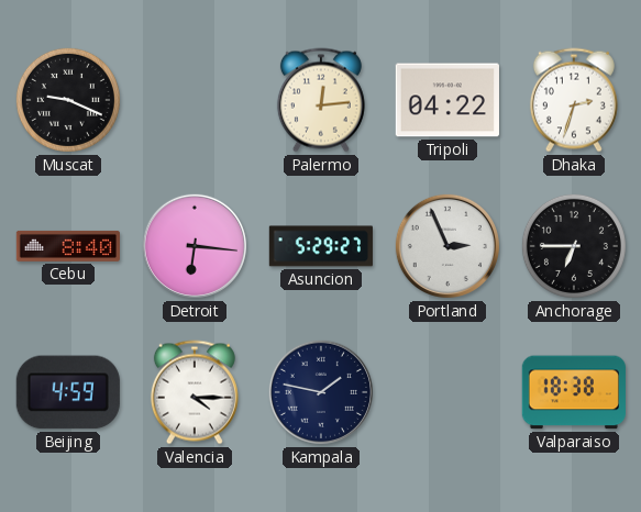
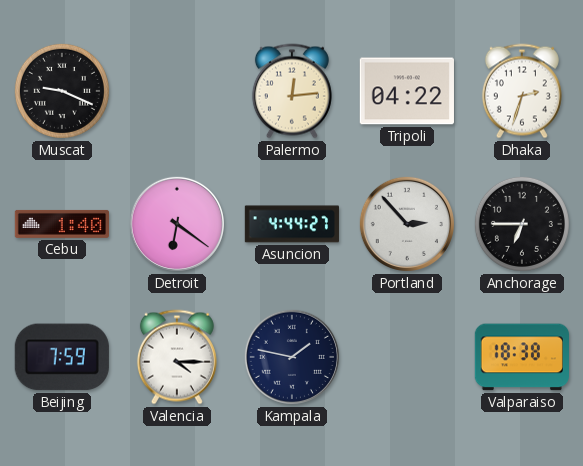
Cebu: 8:40 -> 1:40 (62, 224)
Detroit: 6:16 -> 6:21 (177, 224)
Asuncion: 5:29 -> 4:44 (292, 224)
Portland: 2:56 -> 2:53 (407, 224)
Beijing: 4:59 -> 7:59 (62, 357)
